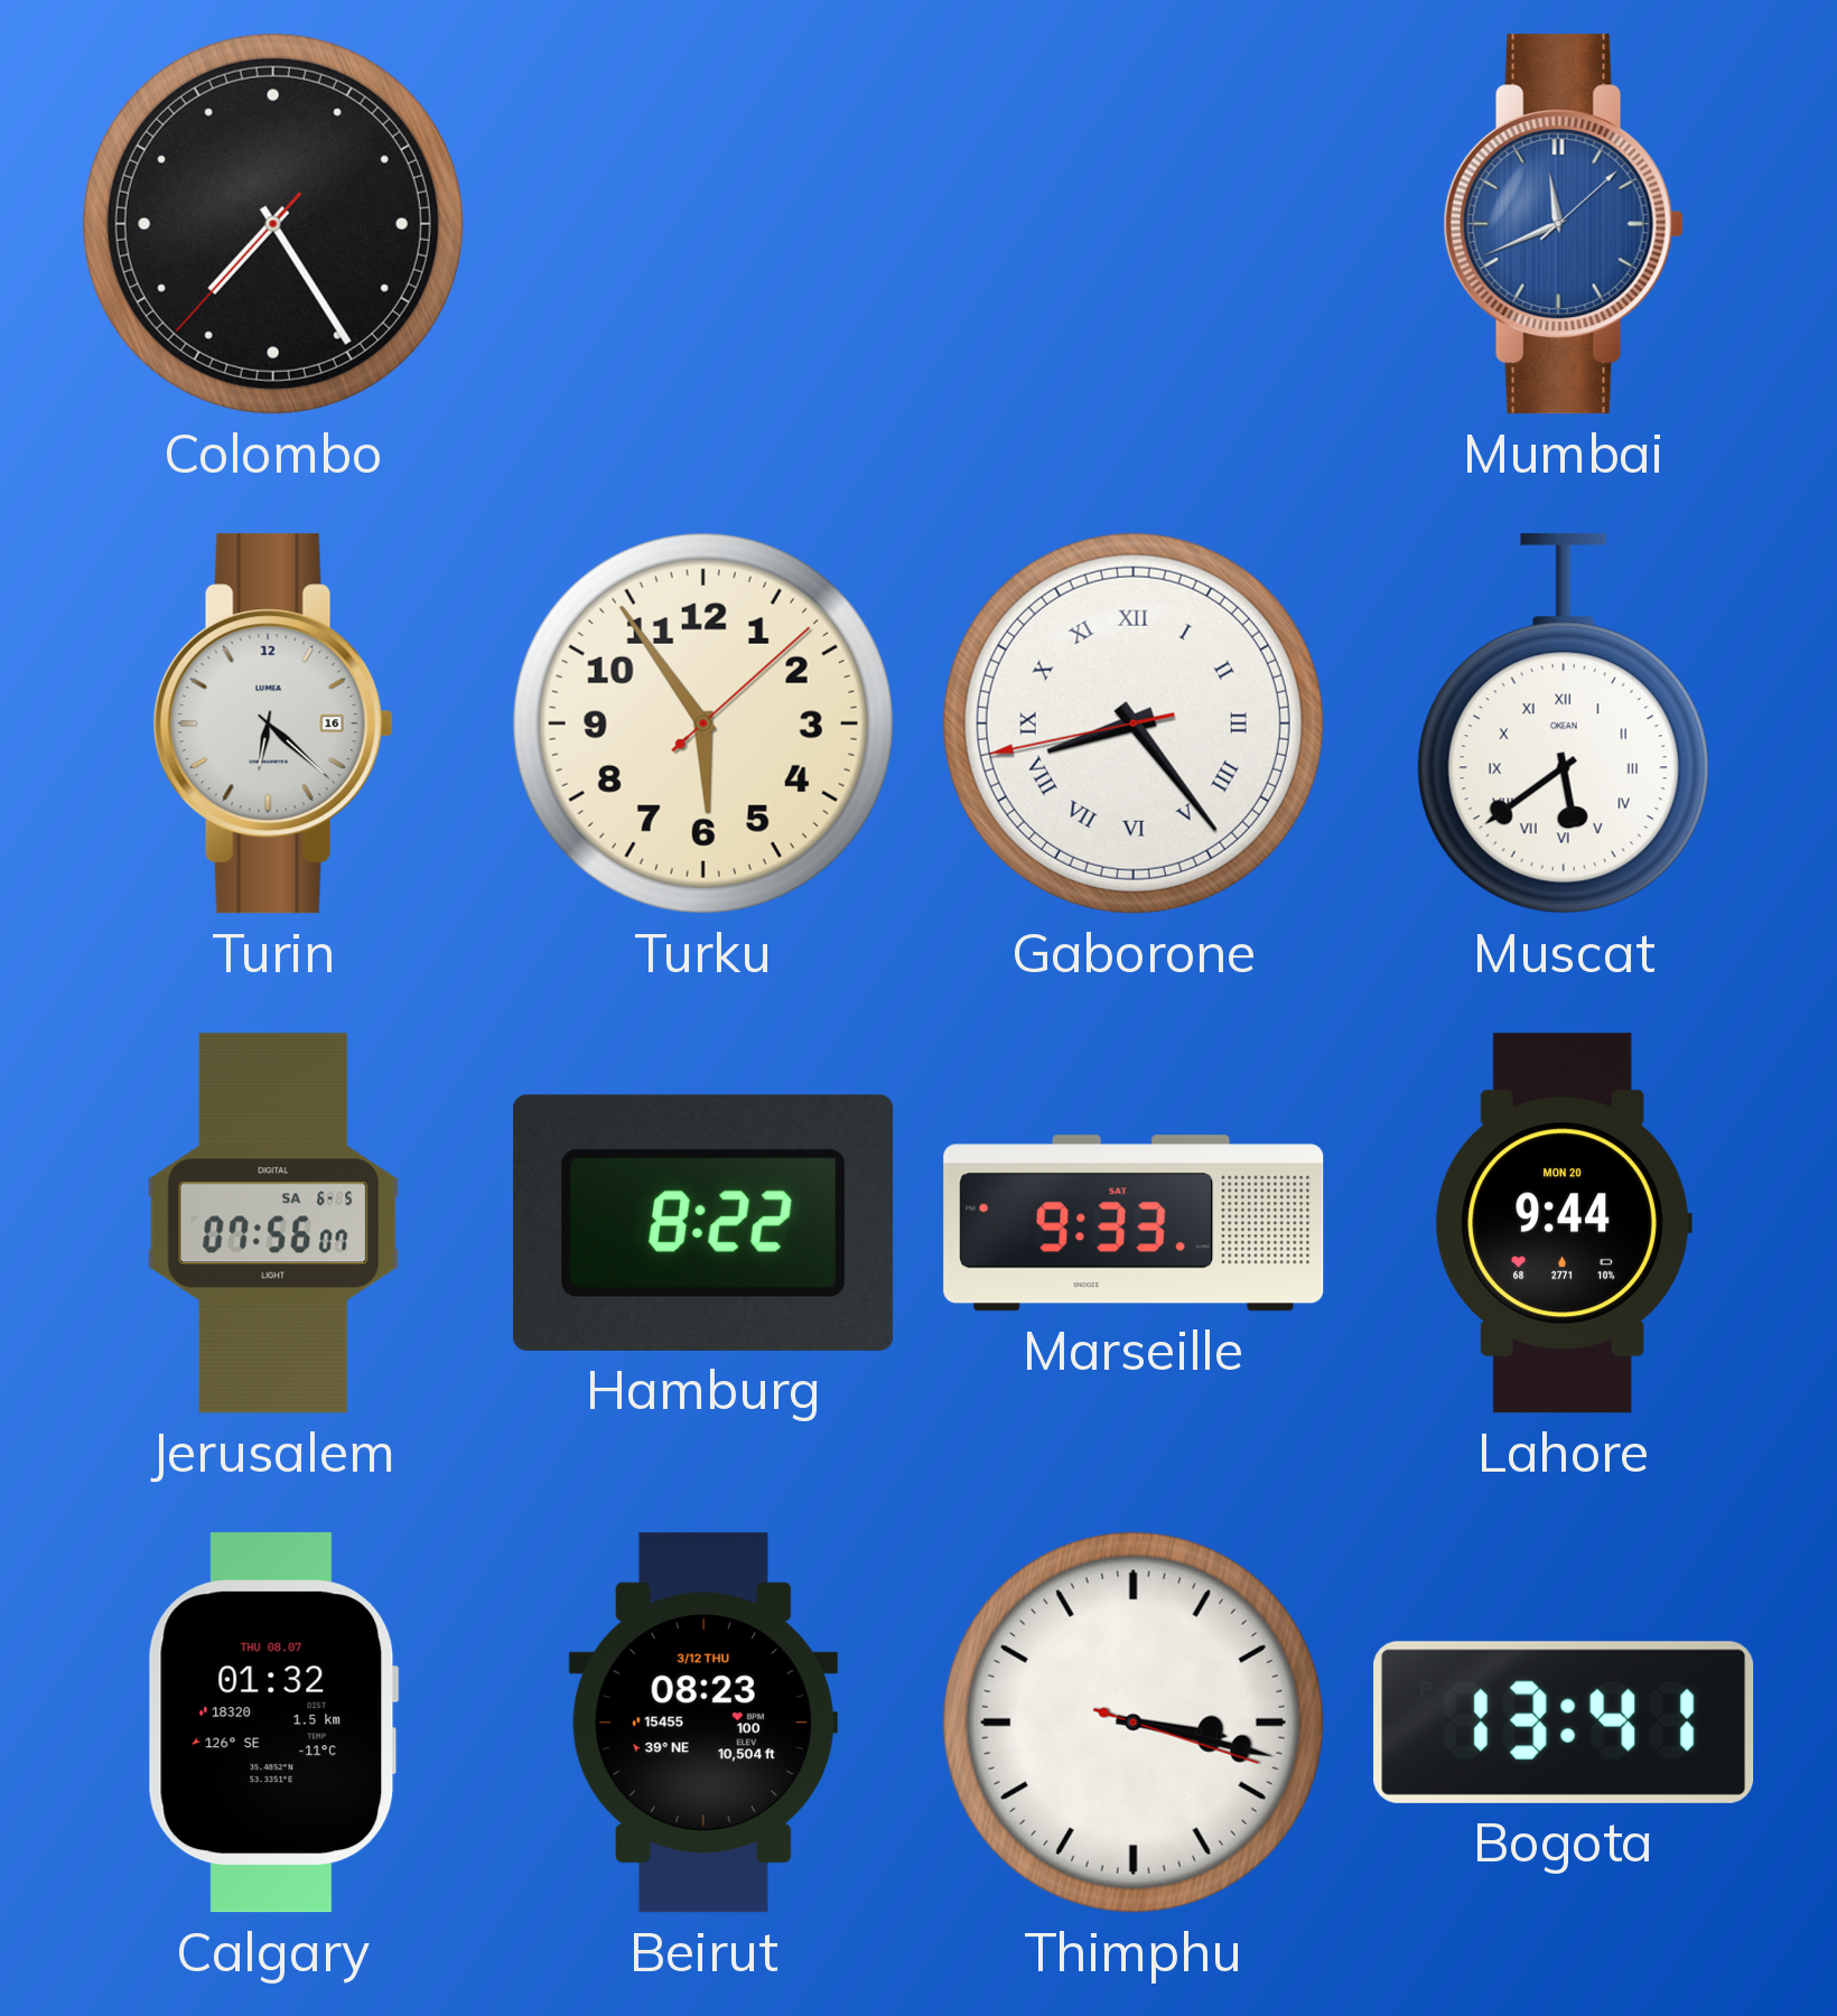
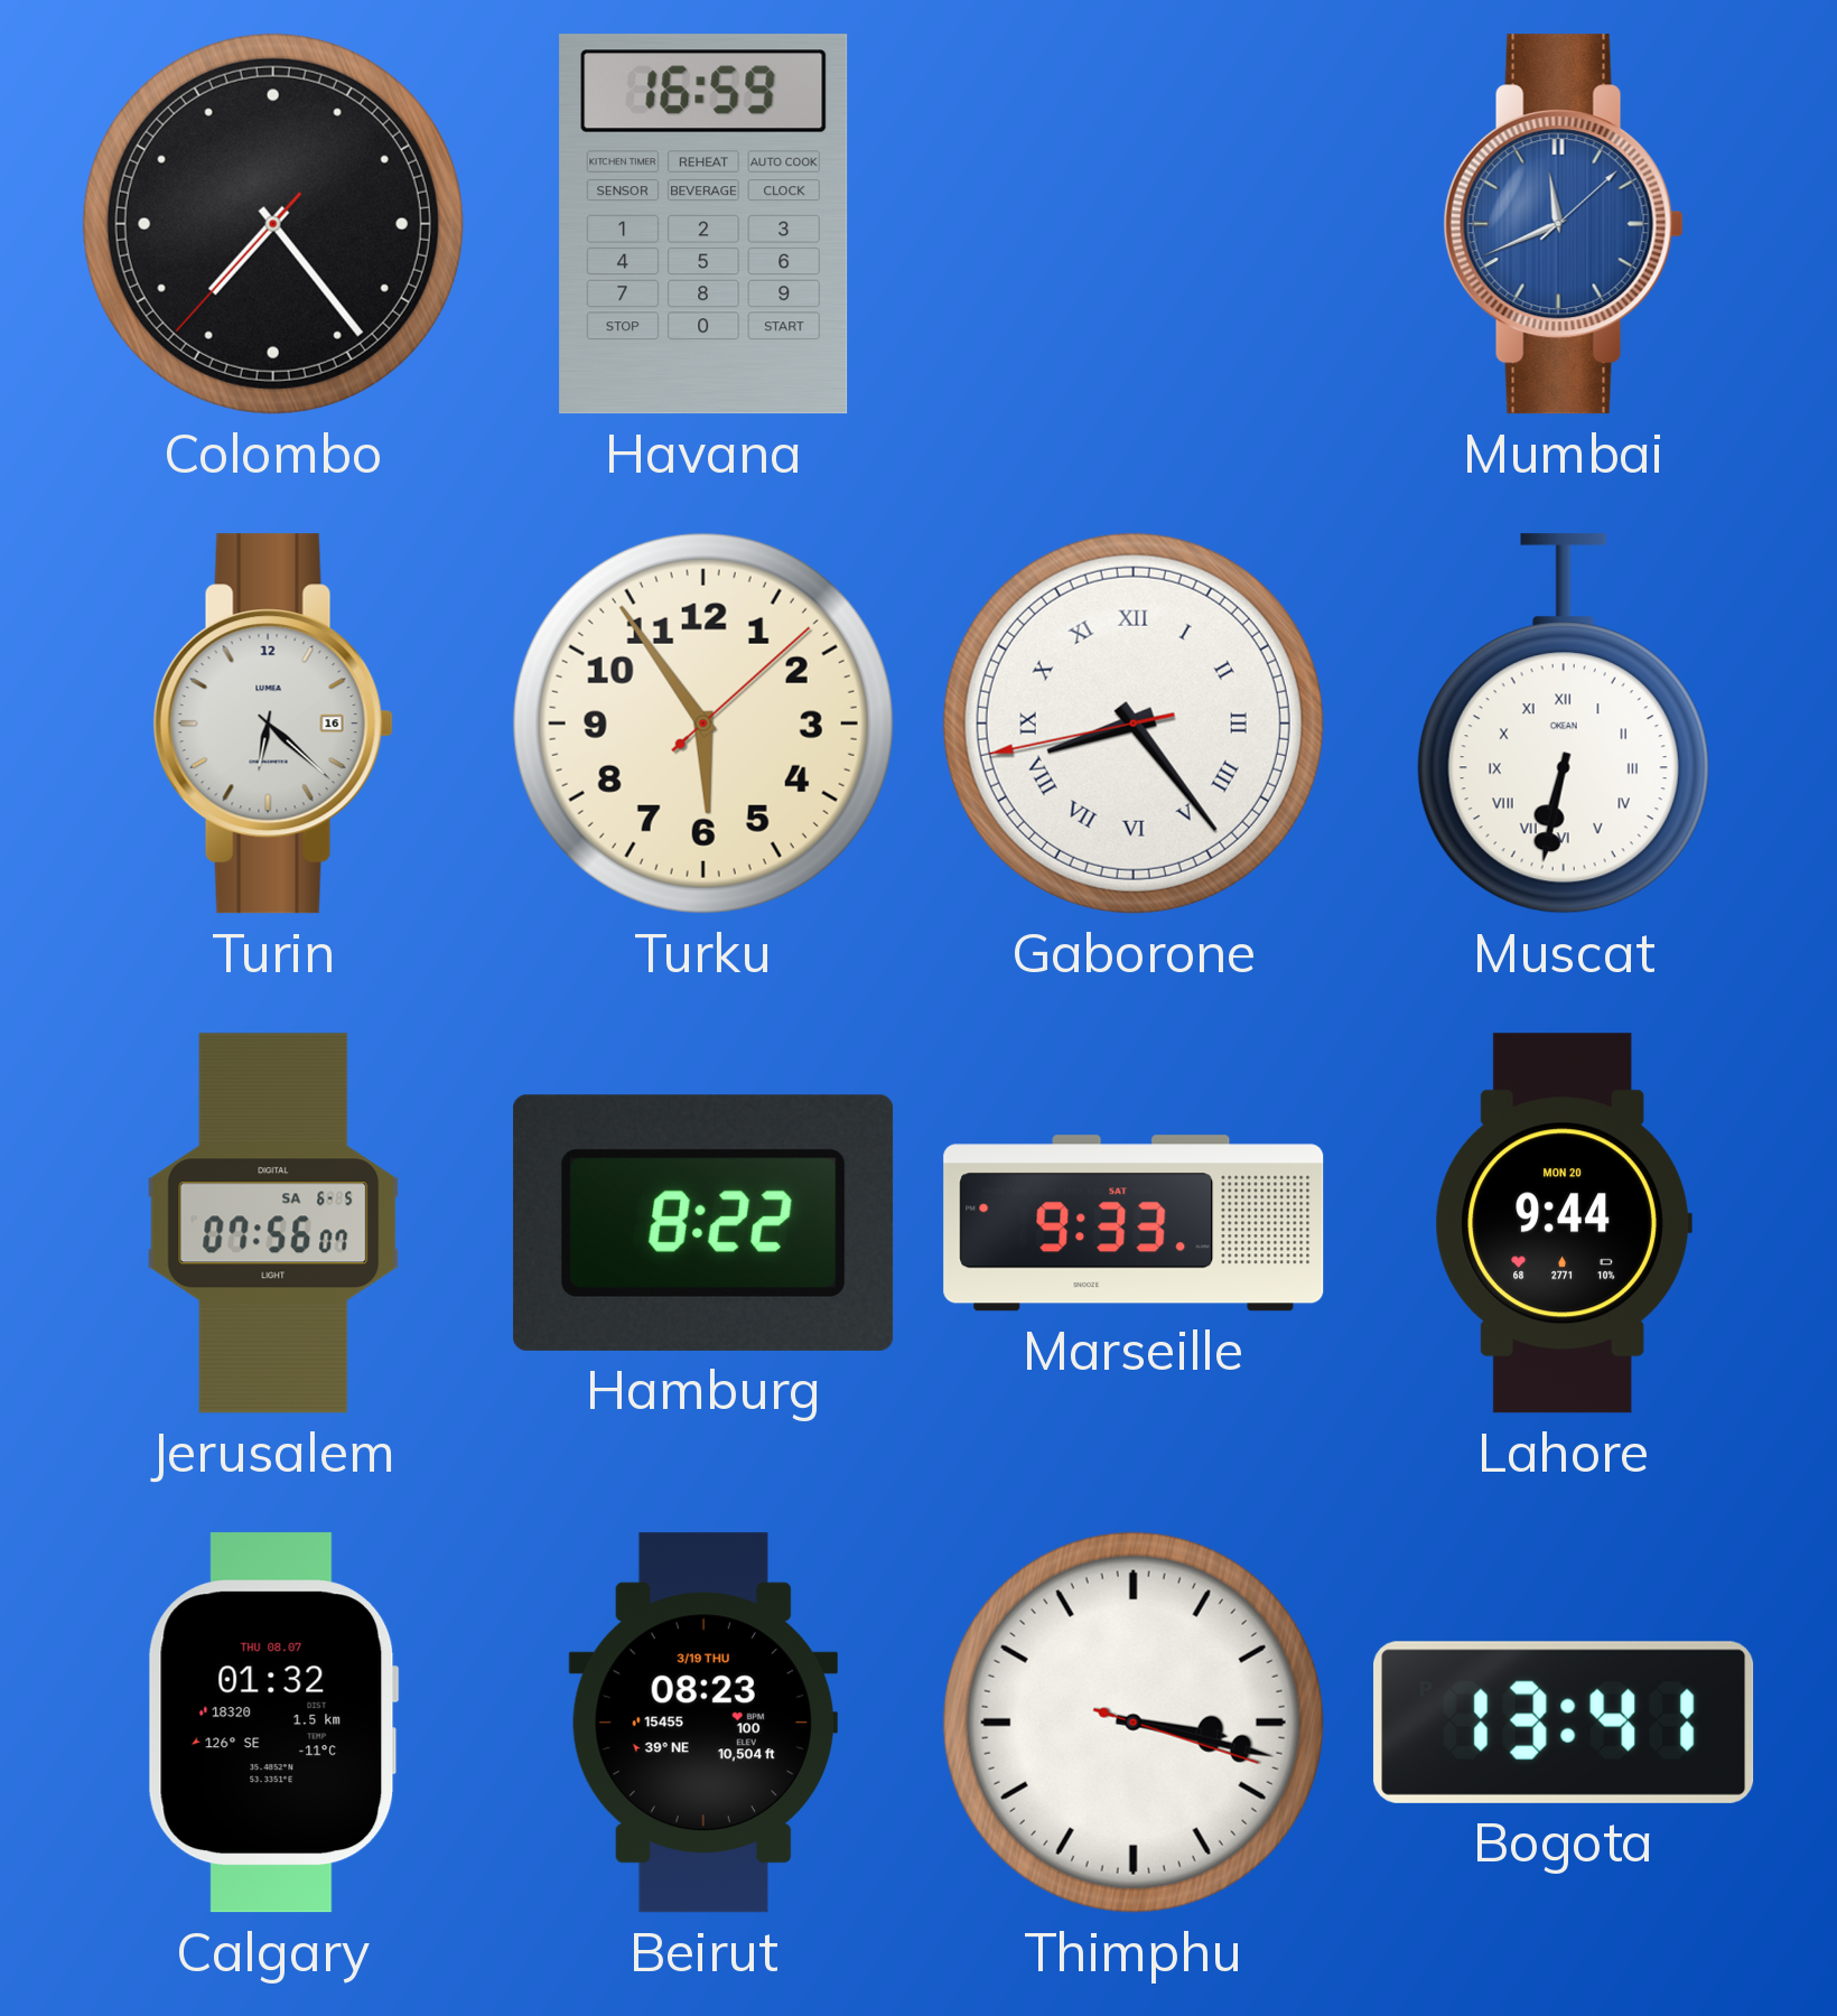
Colombo: 7:24 -> 7:23 (273, 224)
Havana: none -> 16:59 (703, 224)
Muscat: 5:39 -> 6:32 (1564, 724)
Beirut date: 3/12 THU -> 3/19 THU (703, 1723)
